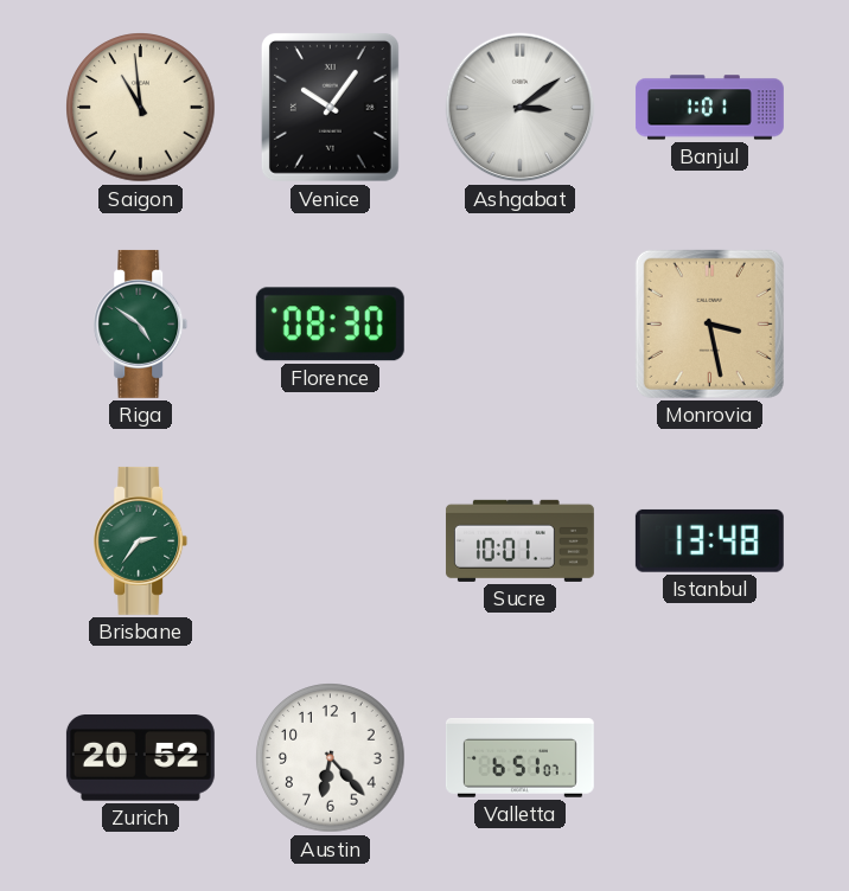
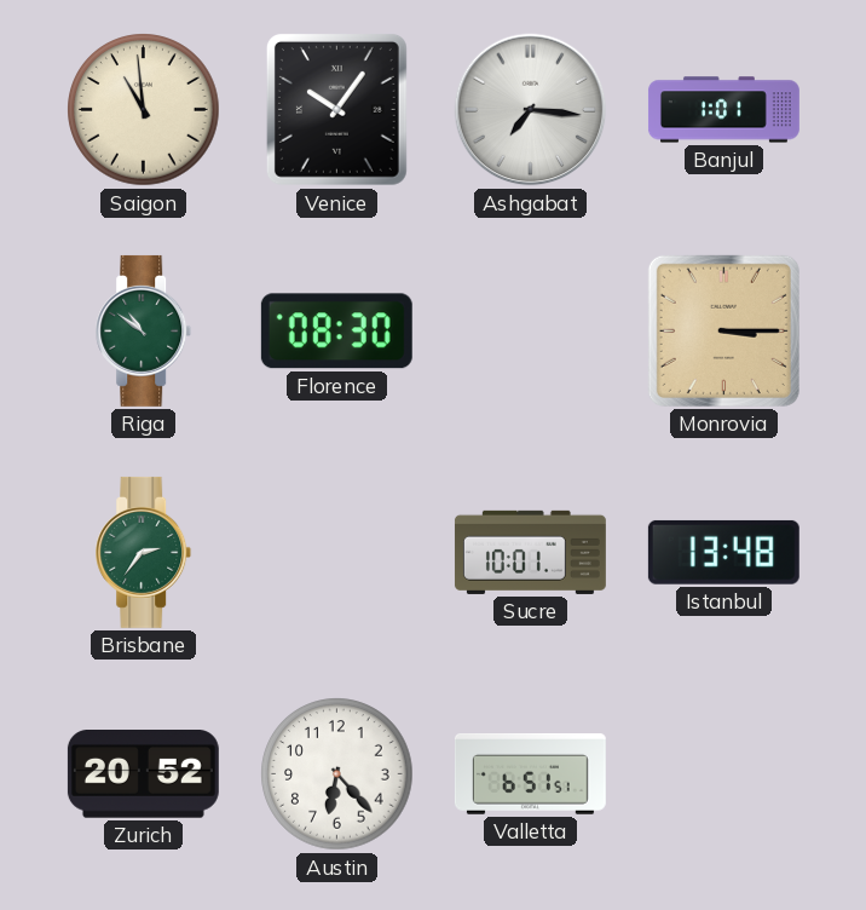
Ashgabat: 3:09 -> 7:16 (531, 110)
Riga: 4:51 -> 10:51 (144, 330)
Monrovia: 3:28 -> 3:15 (723, 330)
Valletta: 6:51:07 -> 6:51:51 (530, 774)
